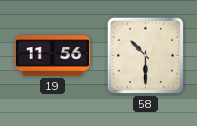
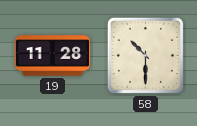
19: 11:56 -> 11:28 (53, 56)
